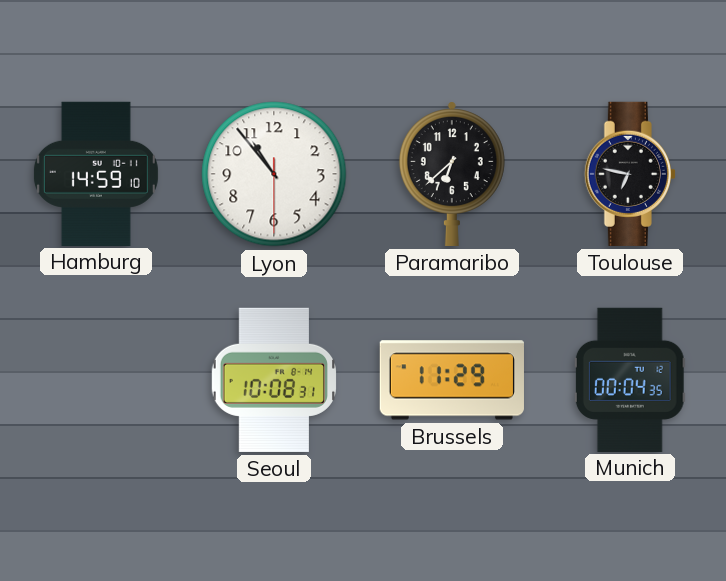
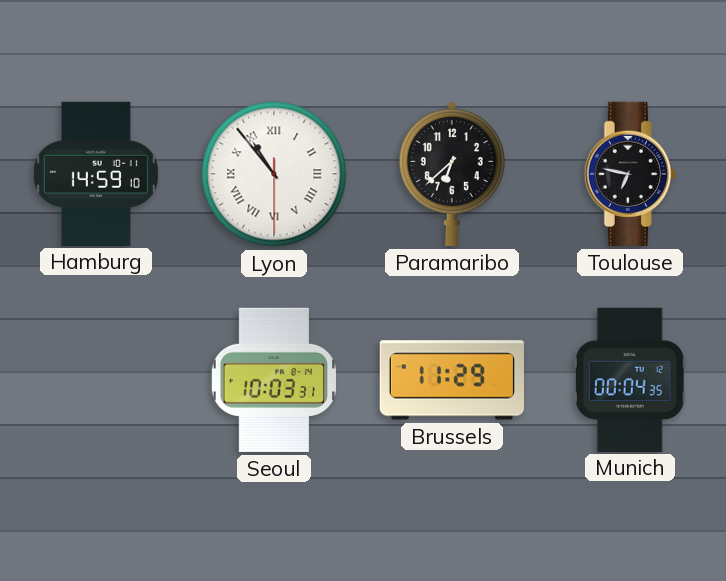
Lyon numerals: Arabic -> Roman (274, 174)
Seoul: 10:08 -> 10:03 (273, 380)
